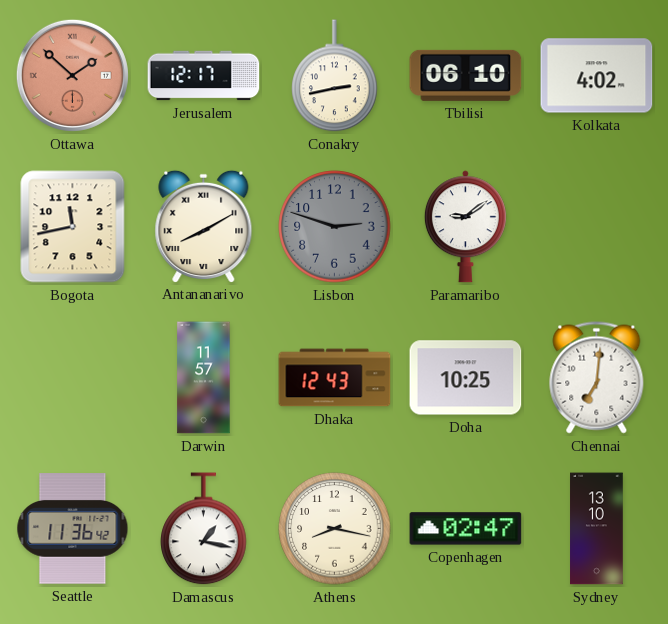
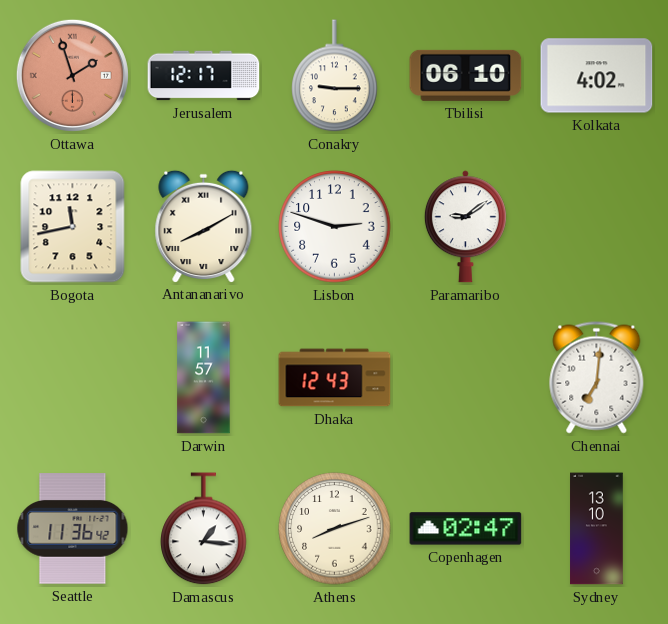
Ottawa: 1:52 -> 1:57 (72, 75)
Conakry: 2:43 -> 9:15 (335, 76)
Lisbon dial: grey -> white (335, 227)
Doha: 10:25 -> none (466, 378)
Damascus: 1:17 -> 1:16 (204, 529)
Athens: 8:17 -> 8:12 (335, 529)
